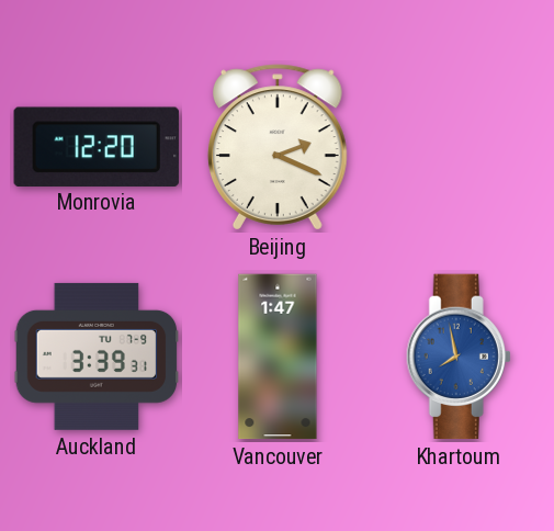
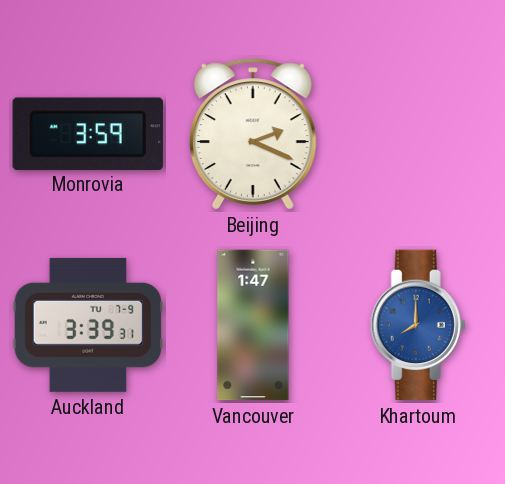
Monrovia: 12:20 -> 3:59 (88, 133)
Khartoum: 7:58 -> 8:00 (418, 325)
